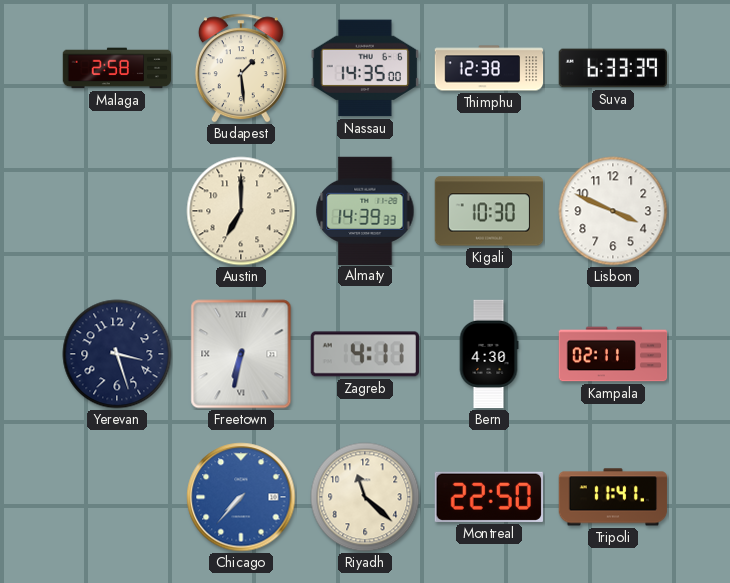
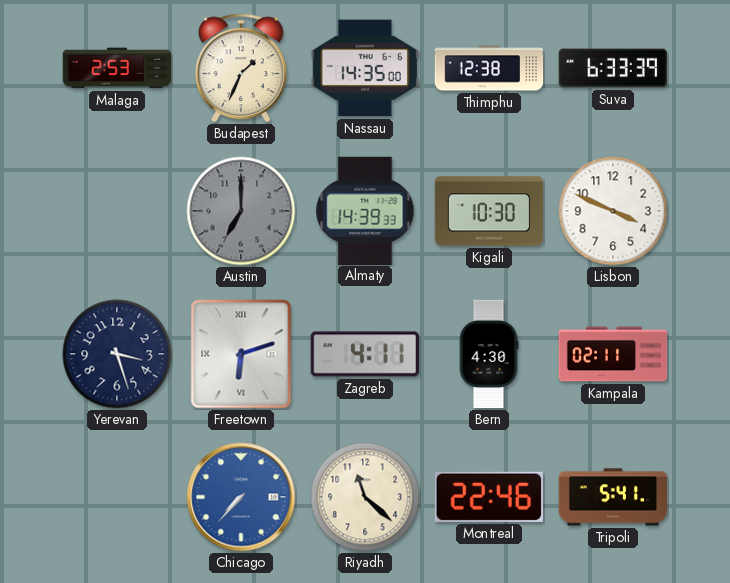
Malaga: 2:58 -> 2:53 (117, 68)
Budapest: 1:29 -> 1:34 (241, 68)
Austin dial: cream -> grey (241, 211)
Freetown: 6:32 -> 6:12 (241, 354)
Montreal: 22:50 -> 22:46 (489, 497)
Tripoli: 11:41 -> 5:41 (613, 497)
